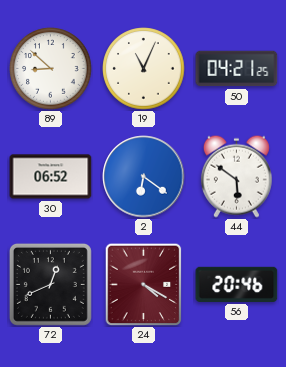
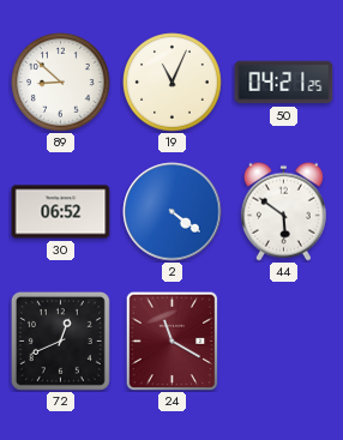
2: 6:21 -> 4:21 (173, 212)
24: 4:20 -> 11:20 (173, 340)
56: 20:46 -> none (237, 284)
